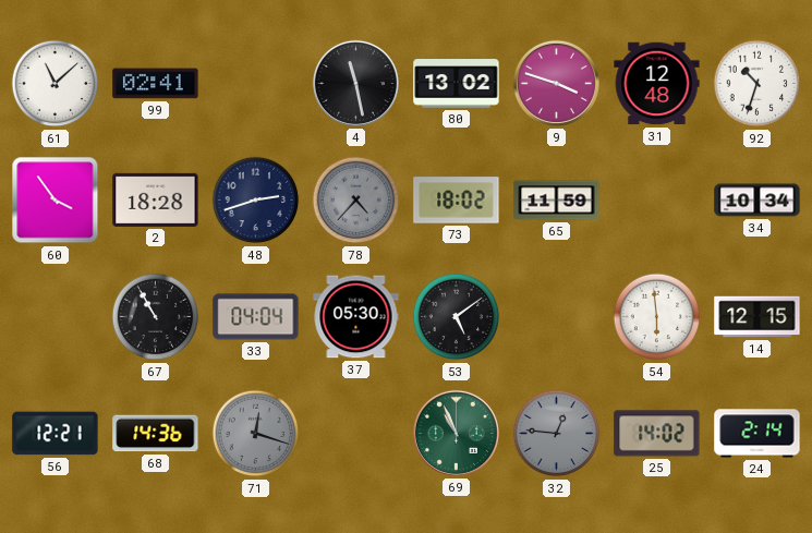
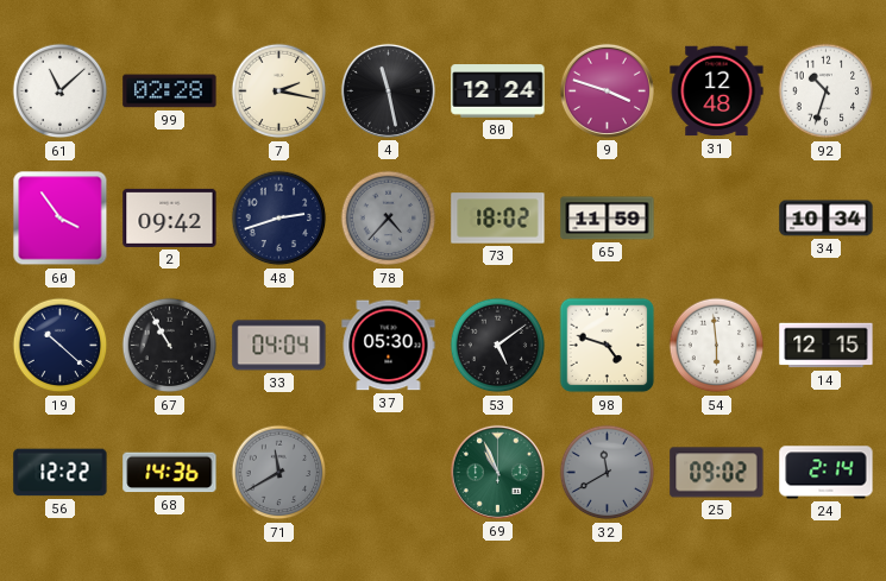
99: 02:41 -> 02:28 (170, 91)
7: none -> 2:17 (279, 91)
80: 13:02 -> 12:24 (498, 91)
2: 18:28 -> 09:42 (170, 217)
19: none -> 10:22 (61, 346)
98: none -> 4:48 (608, 346)
56: 12:21 -> 12:22 (61, 473)
71: 12:18 -> 11:40 (279, 473)
32: 12:46 -> 11:40 (608, 473)
25: 14:02 -> 09:02 (717, 473)
